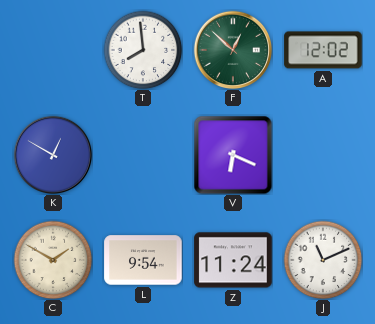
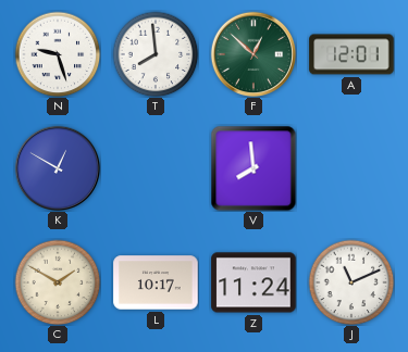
N: none -> 9:27 (58, 54)
A: 12:02 -> 12:01 (351, 54)
V: 6:19 -> 7:59 (254, 168)
L: 9:54 -> 10:17 (156, 282)
